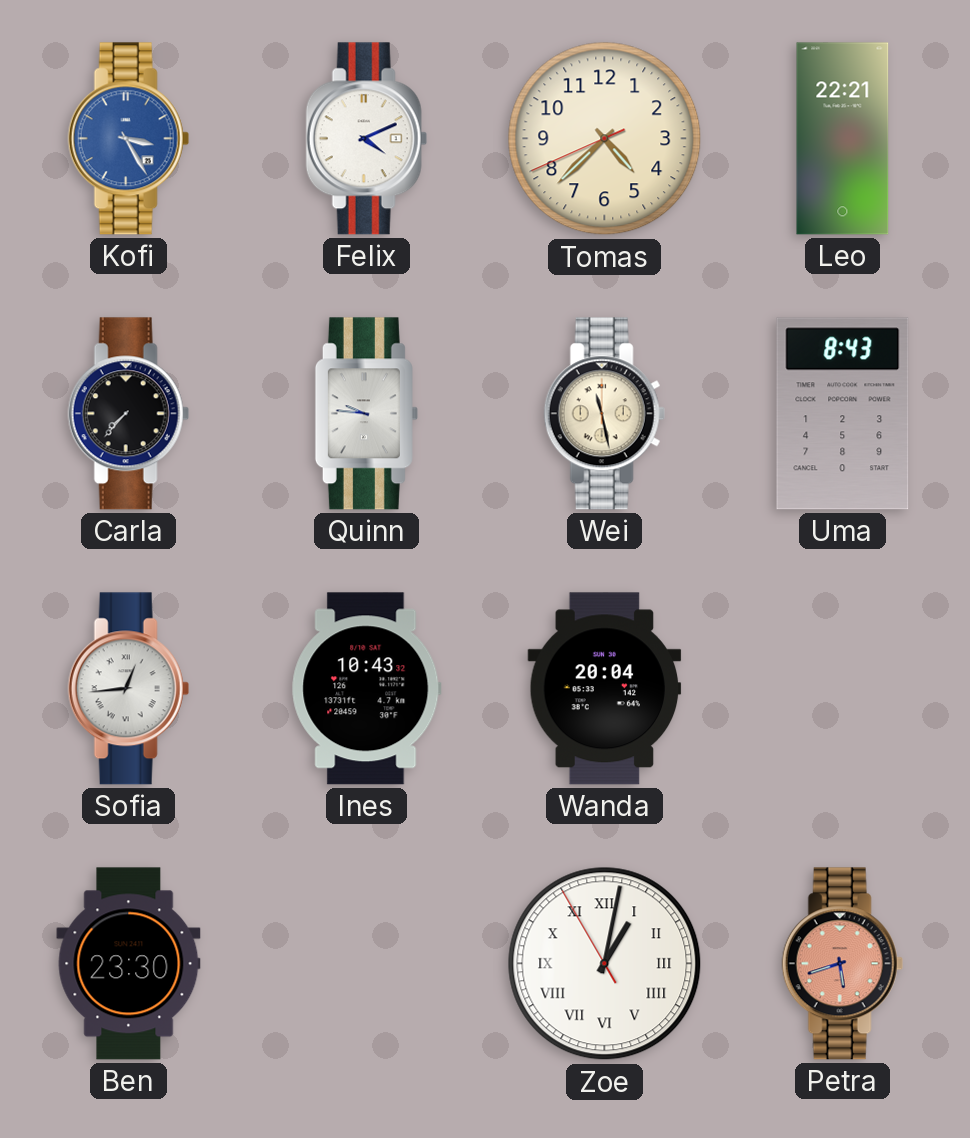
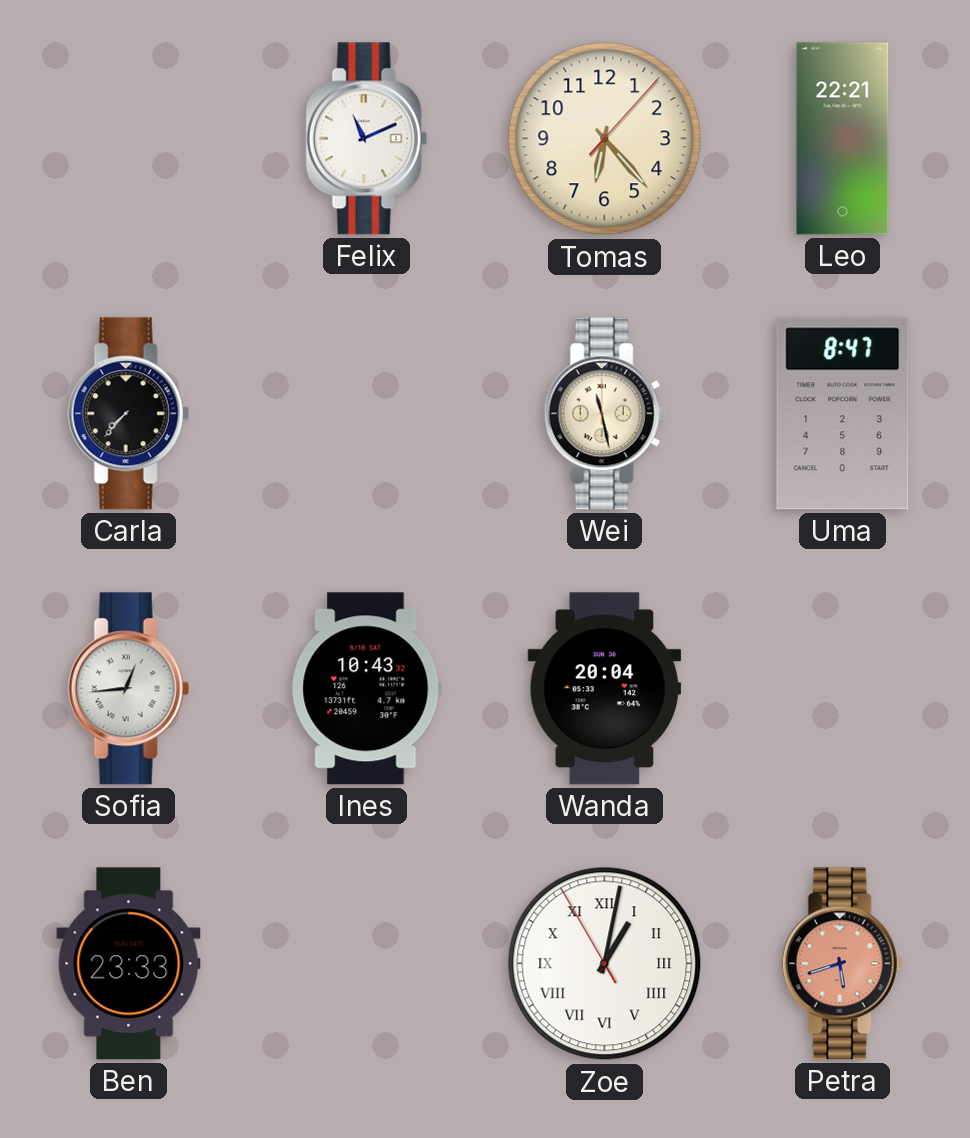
Kofi: 3:25 -> none (128, 139)
Felix: 4:11 -> 11:11 (366, 139)
Tomas: 4:37 -> 6:23 (605, 139)
Quinn: 9:46 -> none (366, 414)
Uma: 8:43 -> 8:47 (843, 414)
Ben: 23:30 -> 23:33 (129, 964)
